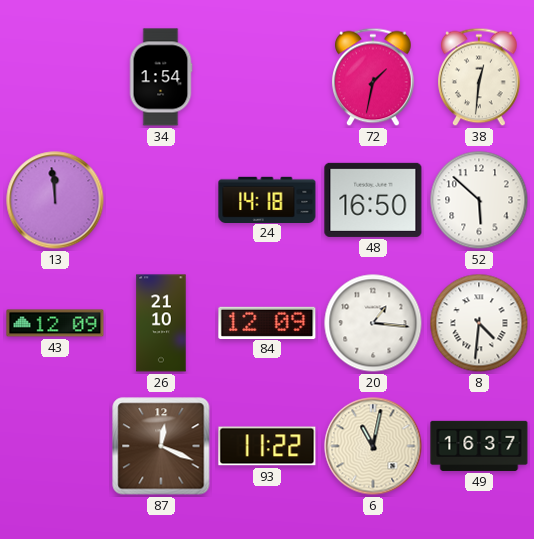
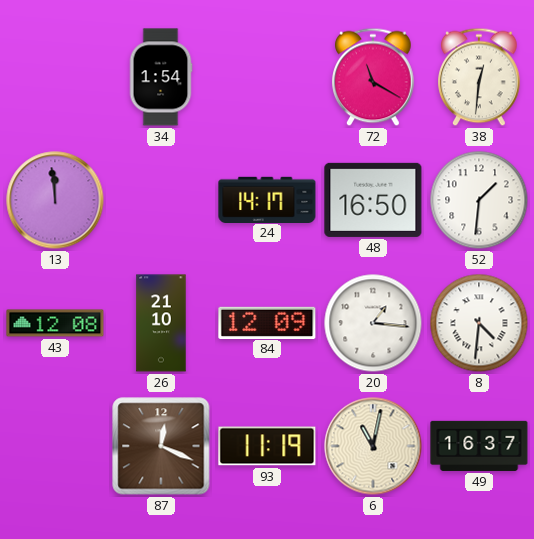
72: 1:32 -> 11:20 (374, 77)
24: 14:18 -> 14:17 (267, 199)
52: 5:52 -> 1:31 (479, 200)
43: 12:09 -> 12:08 (55, 323)
93: 11:22 -> 11:19 (267, 446)
